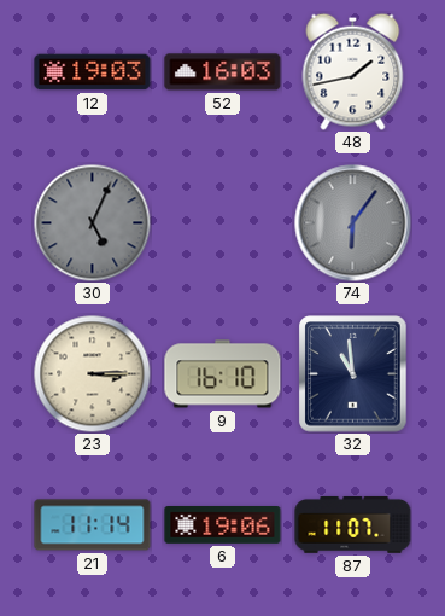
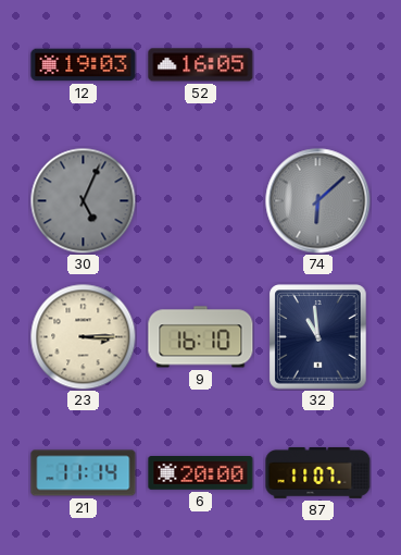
52: 16:03 -> 16:05 (201, 65)
48: 1:43 -> none (353, 71)
74: 6:06 -> 6:08 (318, 201)
6: 19:06 -> 20:00 (201, 473)
